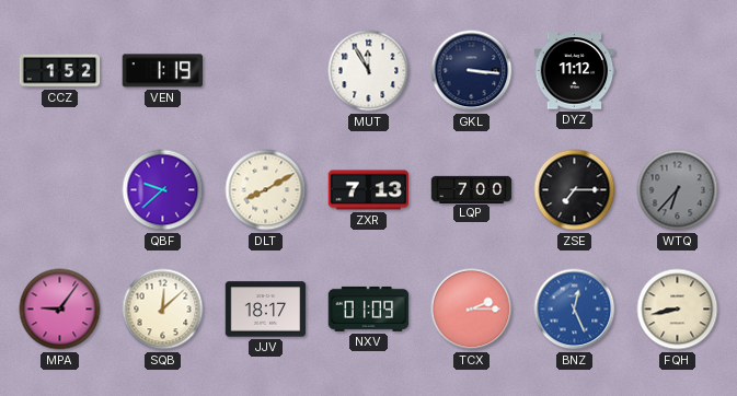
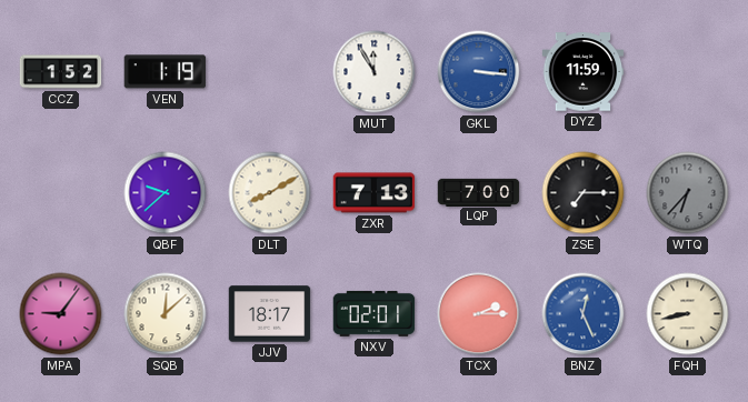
GKL dial: navy -> blue (479, 72)
DYZ: 11:12 -> 11:59 (584, 72)
NXV: 01:09 -> 02:01 (375, 313)
